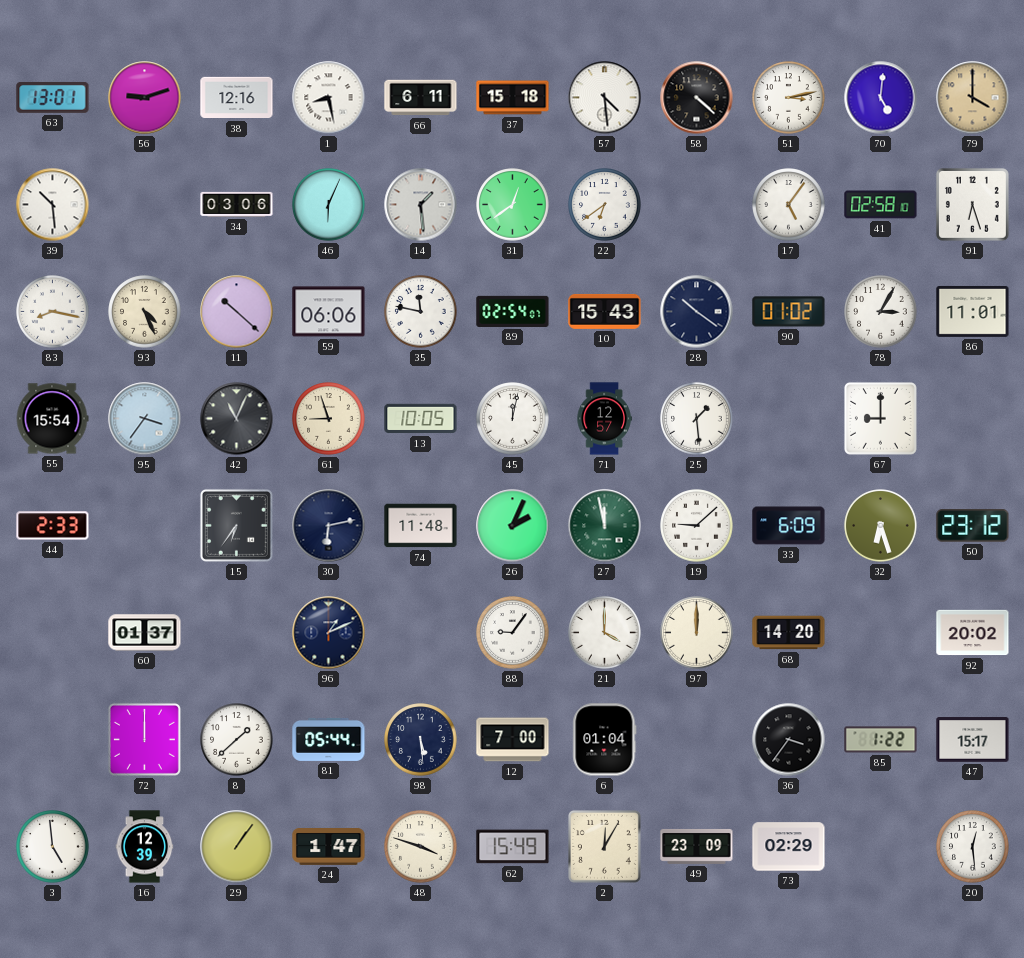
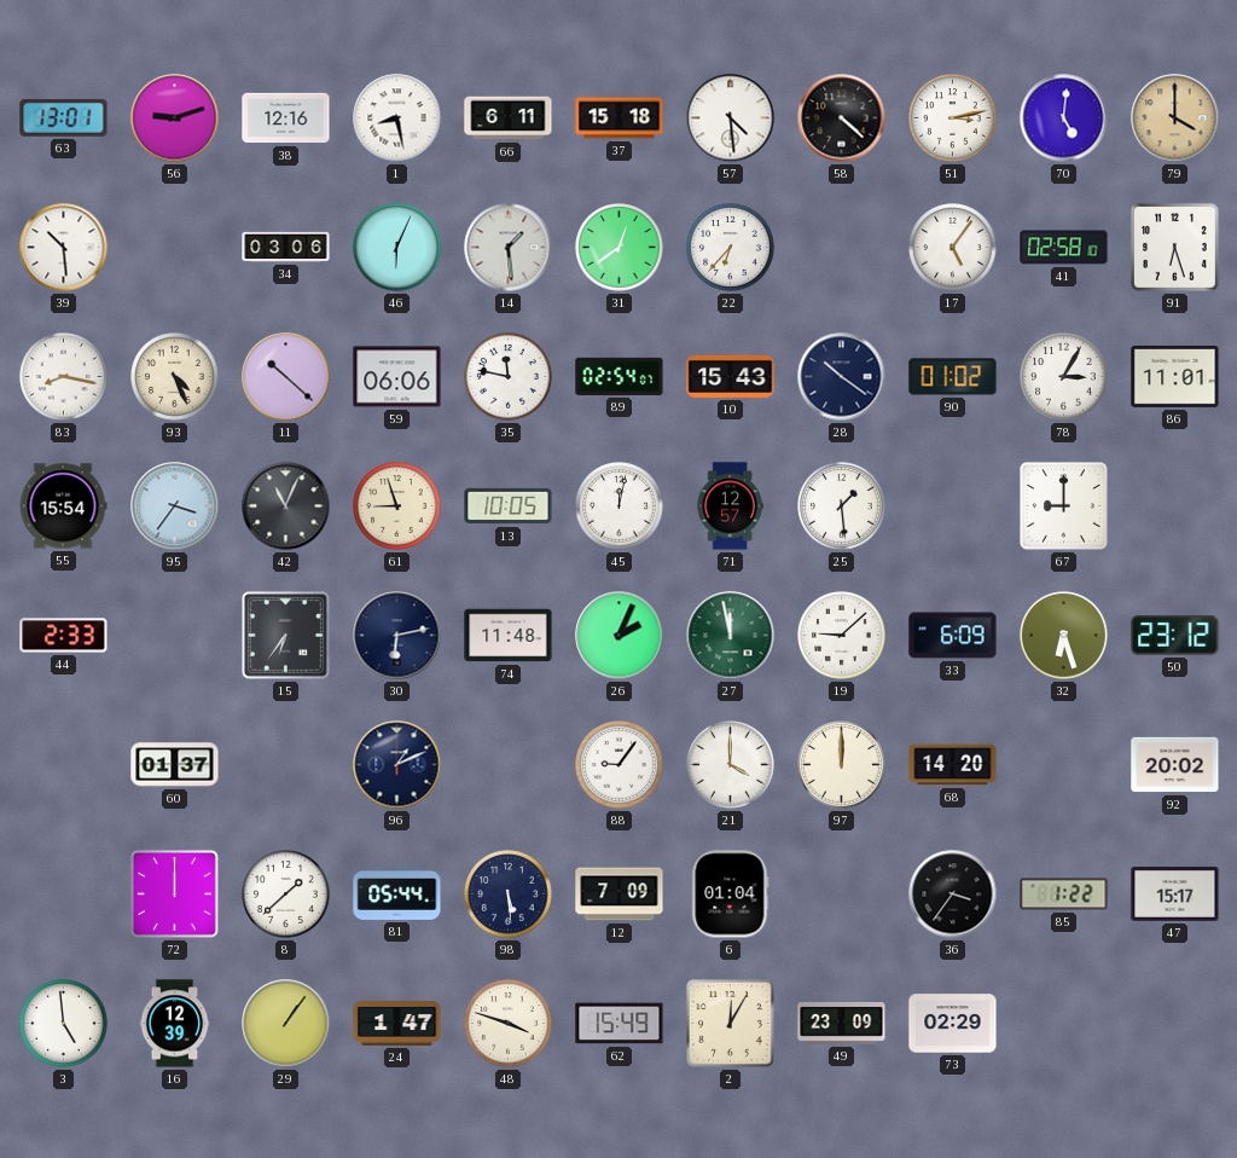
22: 6:39 -> 6:37 (731, 248)
12: 7:00 -> 7:09 (620, 894)
20: 12:29 -> none (973, 847)
